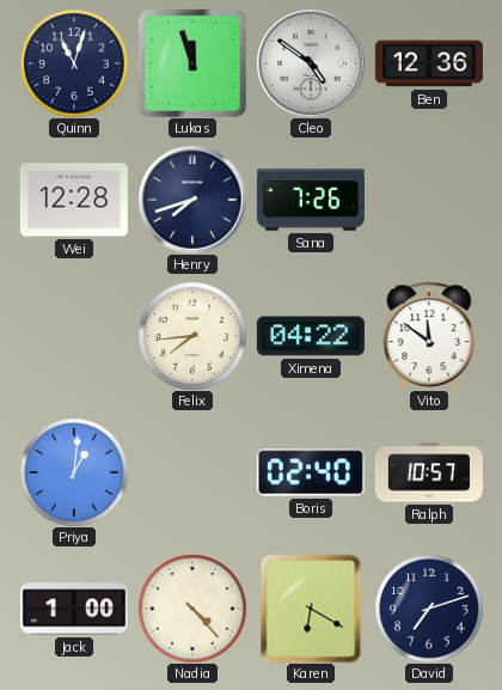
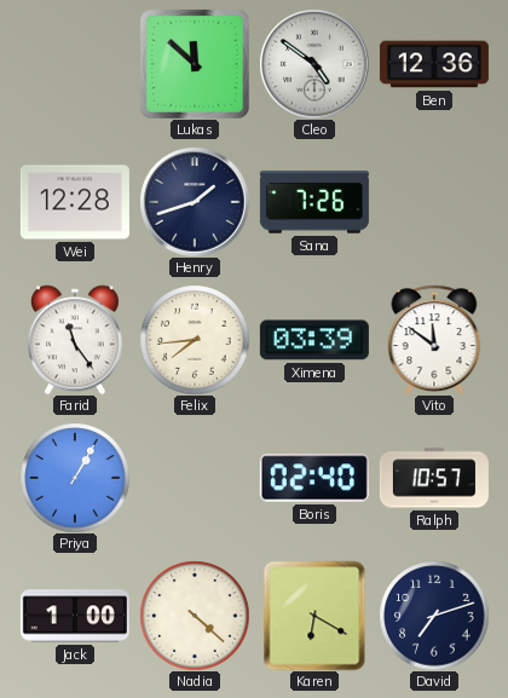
Quinn: 11:03 -> none (74, 63)
Lukas: 11:57 -> 11:52 (195, 64)
Henry: 7:42 -> 1:42 (195, 202)
Farid: none -> 11:24 (75, 340)
Ximena: 04:22 -> 03:39 (314, 340)
Priya: 1:01 -> 1:05 (75, 478)
Nadia: 4:23 -> 4:22 (195, 616)
